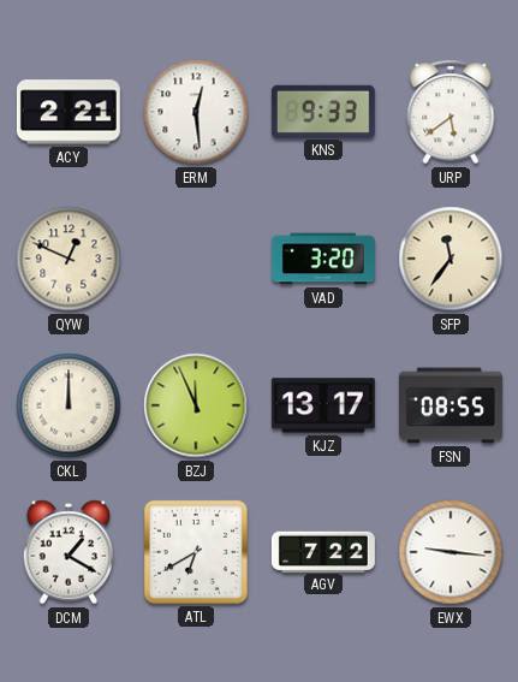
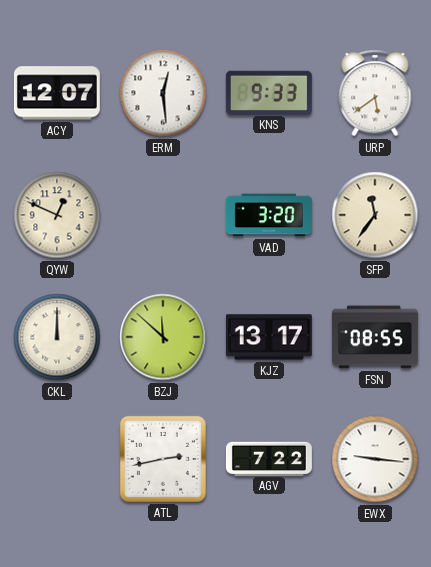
ACY: 2:21 -> 12:07 (57, 93)
BZJ: 11:56 -> 11:52 (163, 337)
DCM: 1:20 -> none (69, 552)
ATL: 6:40 -> 2:43 (163, 459)
